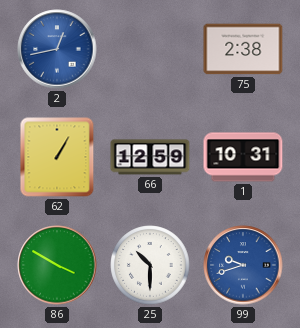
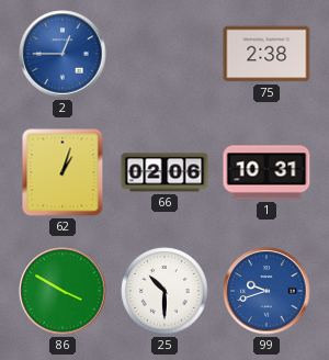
2: 12:43 -> 12:45 (63, 54)
62: 1:05 -> 1:03 (63, 172)
66: 12:59 -> 02:06 (164, 172)
